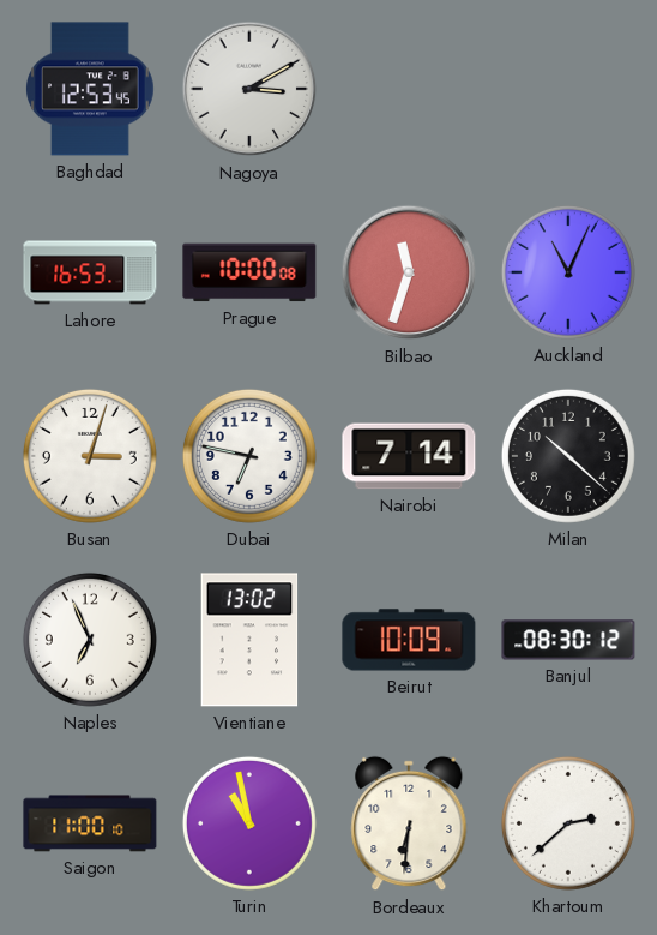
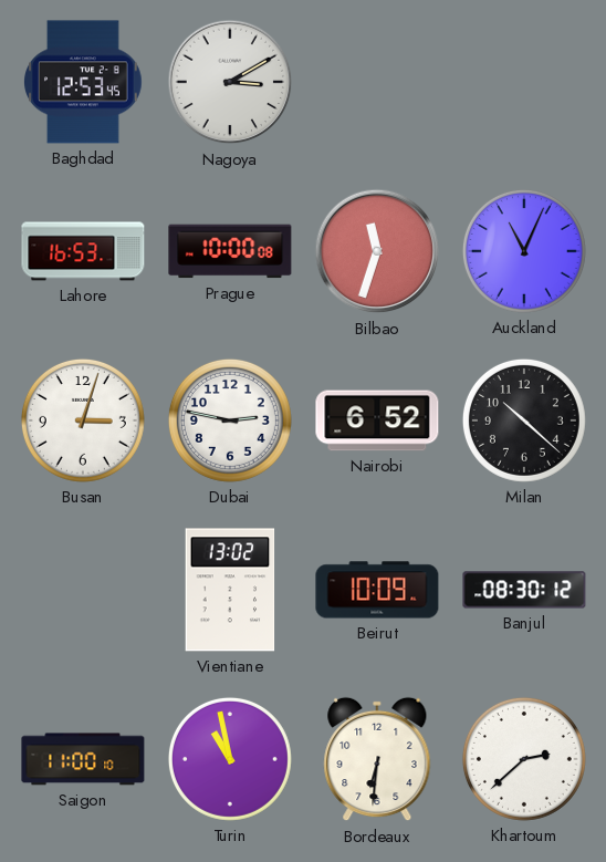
Dubai: 6:47 -> 2:47 (230, 420)
Nairobi: 7:14 -> 6:52 (377, 420)
Naples: 6:56 -> none (90, 640)
